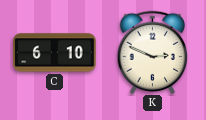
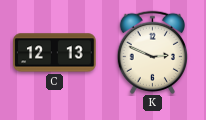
C: 6:10 -> 12:13 (55, 53)
